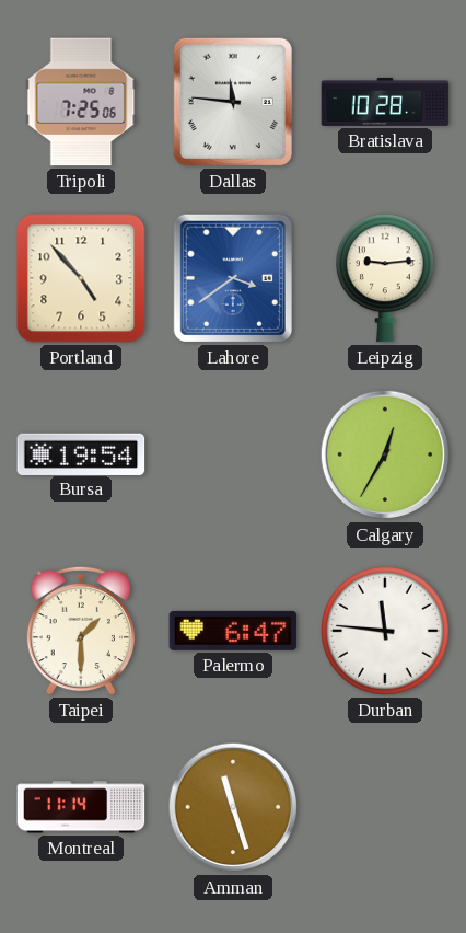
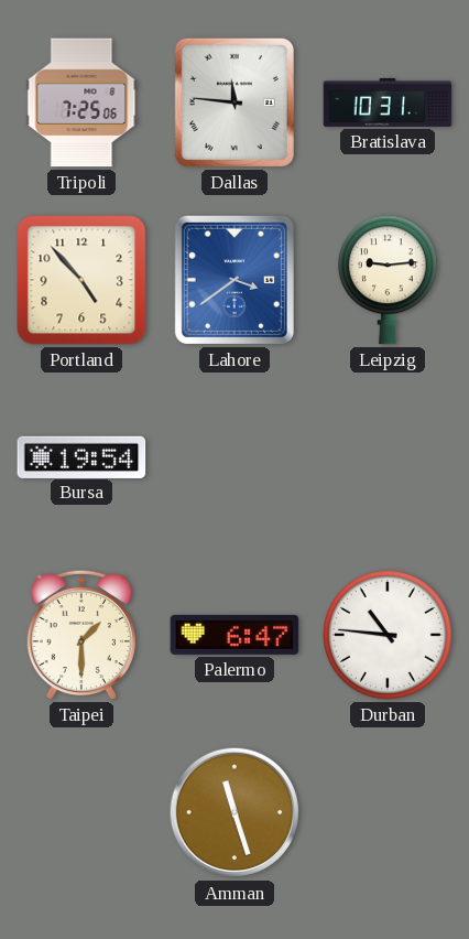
Bratislava: 10:28 -> 10:31 (388, 102)
Calgary: 12:35 -> none (385, 454)
Durban: 11:46 -> 10:46 (389, 636)
Montreal: 11:14 -> none (81, 807)
